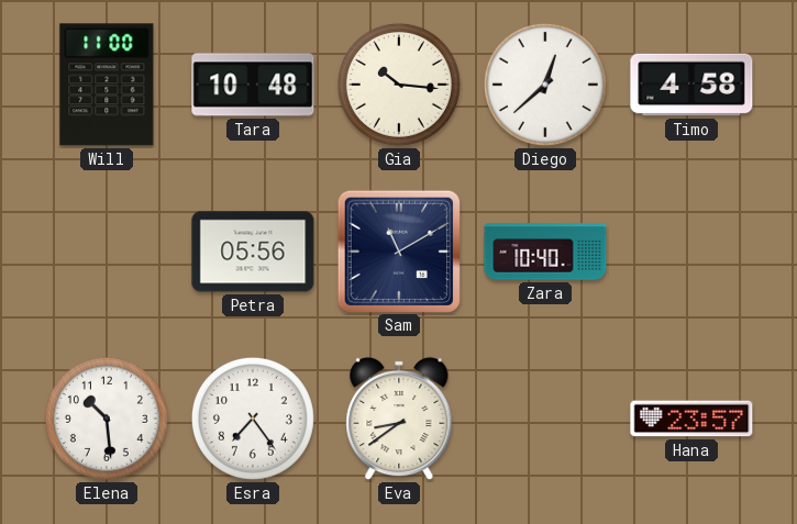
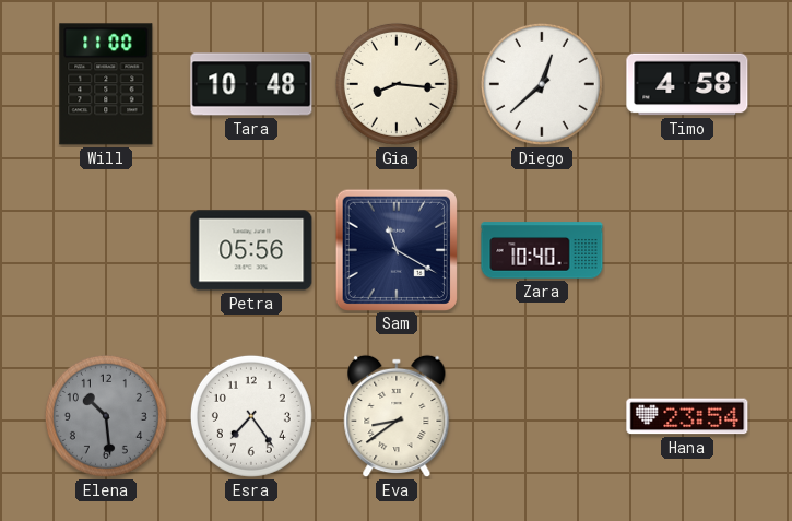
Gia: 10:16 -> 8:16 (397, 84)
Sam: 11:10 -> 11:20 (395, 249)
Elena dial: white -> grey (106, 416)
Hana: 23:57 -> 23:54 (687, 416)
